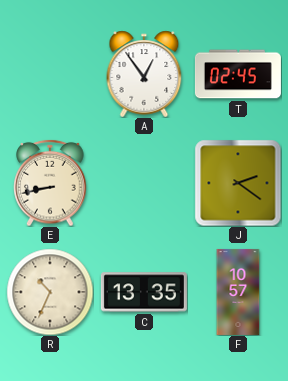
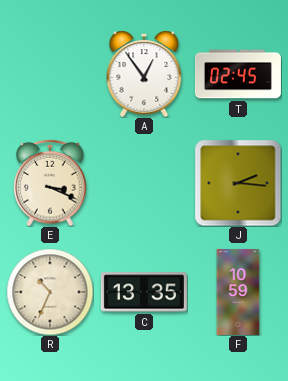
E: 8:43 -> 3:19 (50, 183)
J: 2:21 -> 2:16 (238, 183)
F: 10:57 -> 10:59 (238, 292)
